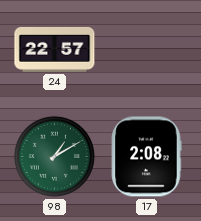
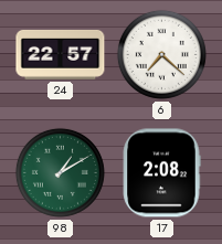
6: none -> 7:22 (161, 54)
